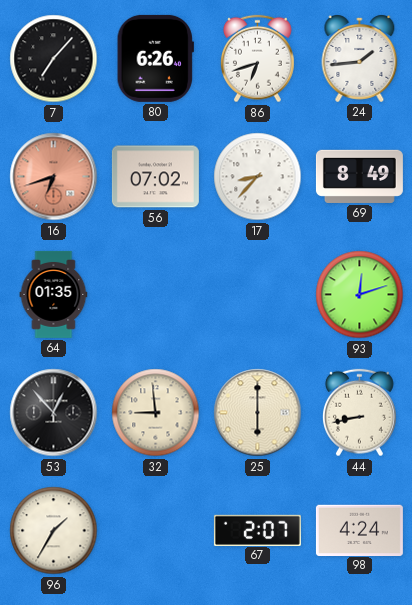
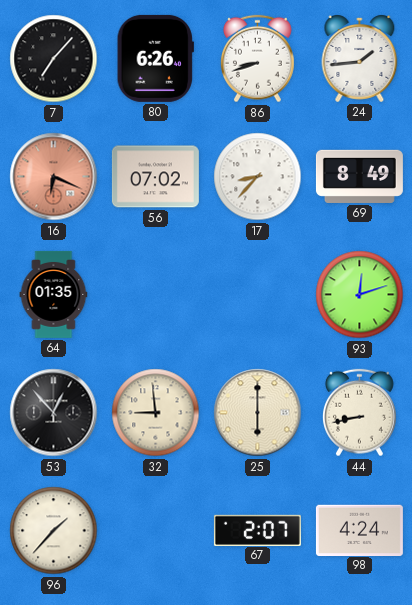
86: 6:42 -> 8:42 (258, 59)
16: 6:42 -> 6:19 (54, 177)
96: 1:35 -> 1:37 (54, 531)
